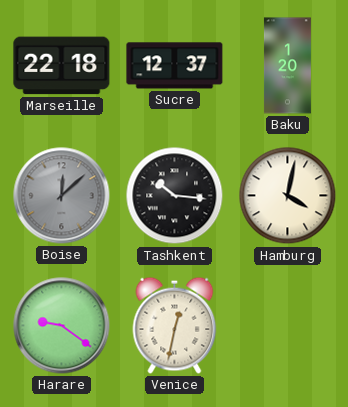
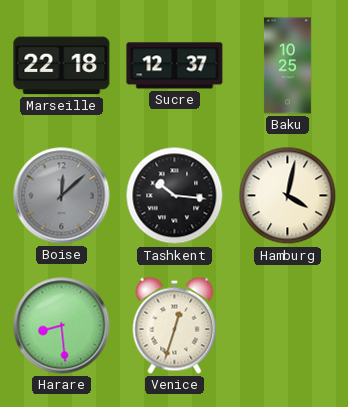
Baku: 1:20 -> 10:25 (287, 66)
Harare: 9:21 -> 8:29 (62, 326)
Venice: 12:32 -> 12:33 (175, 325)
